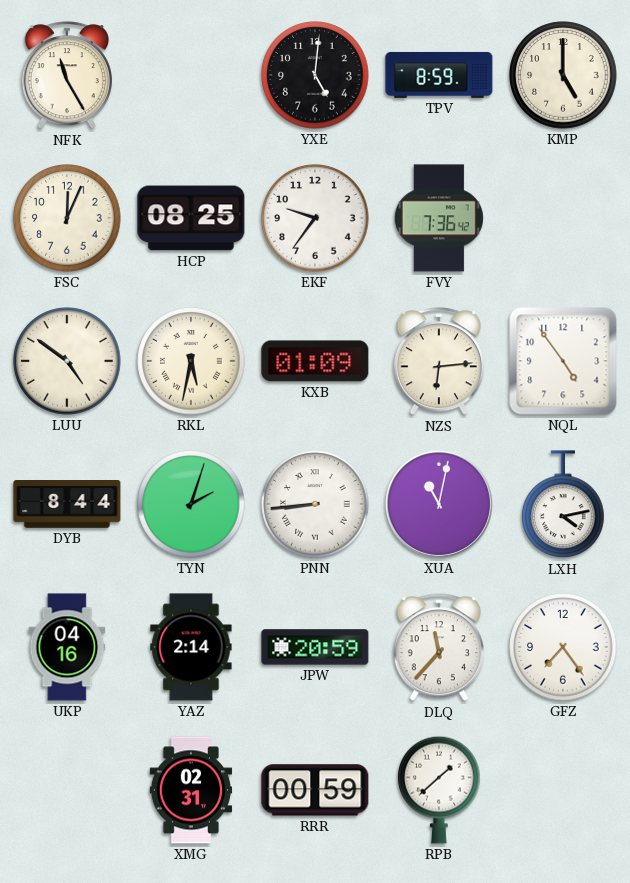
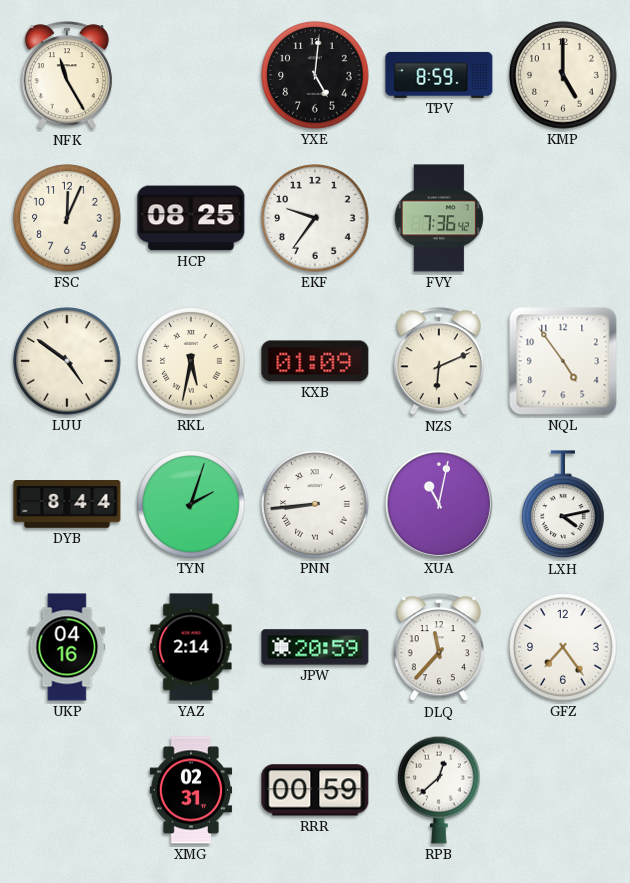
NZS: 6:14 -> 6:11 (439, 362)
RPB: 1:38 -> 12:38 (439, 790)
